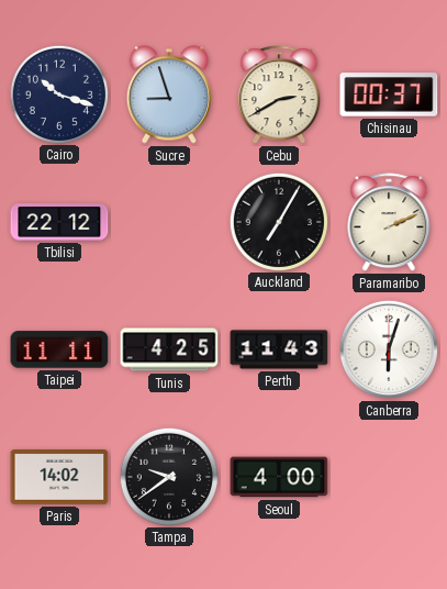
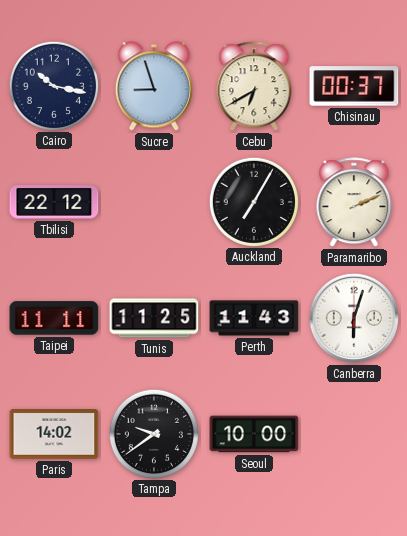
Cairo: 10:18 -> 10:17 (53, 85)
Cebu: 2:40 -> 6:40 (254, 87)
Tunis: 4:25 -> 11:25 (154, 318)
Seoul: 4:00 -> 10:00 (254, 434)
